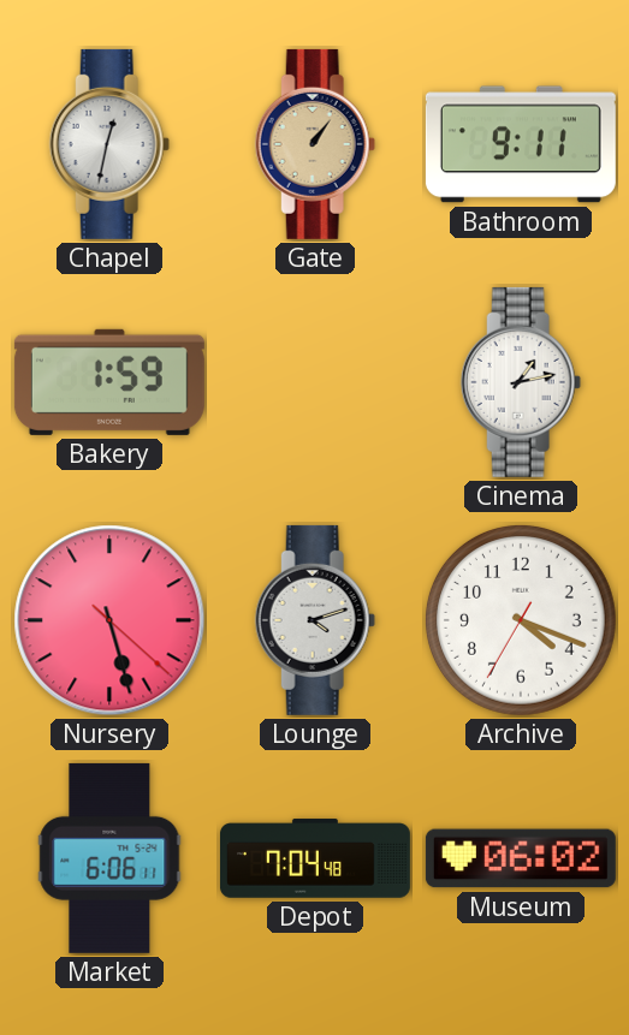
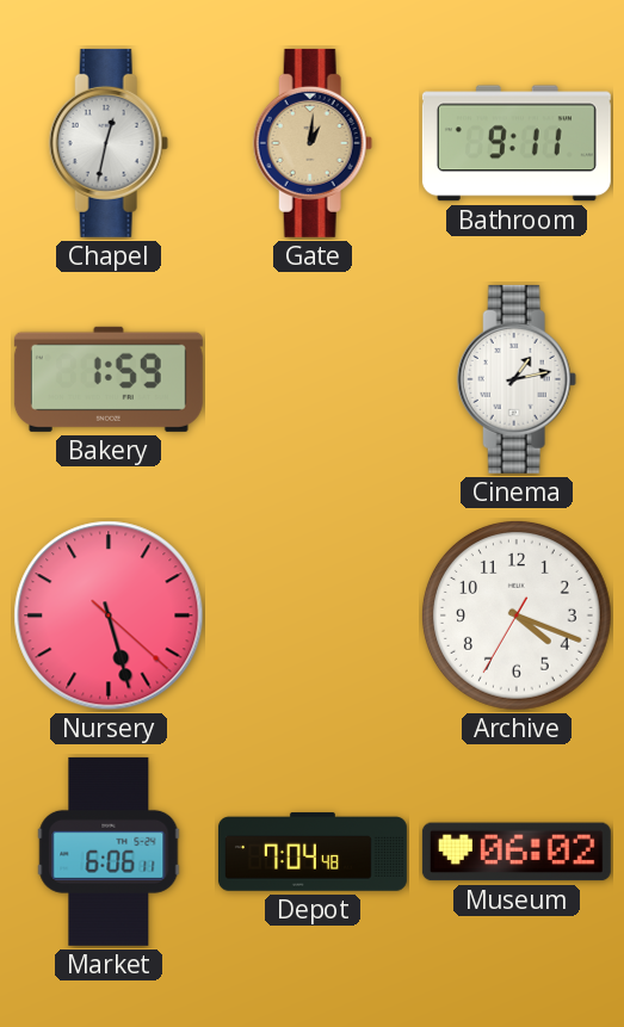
Gate: 1:06 -> 1:01 (313, 143)
Lounge: 4:12 -> none (315, 620)
